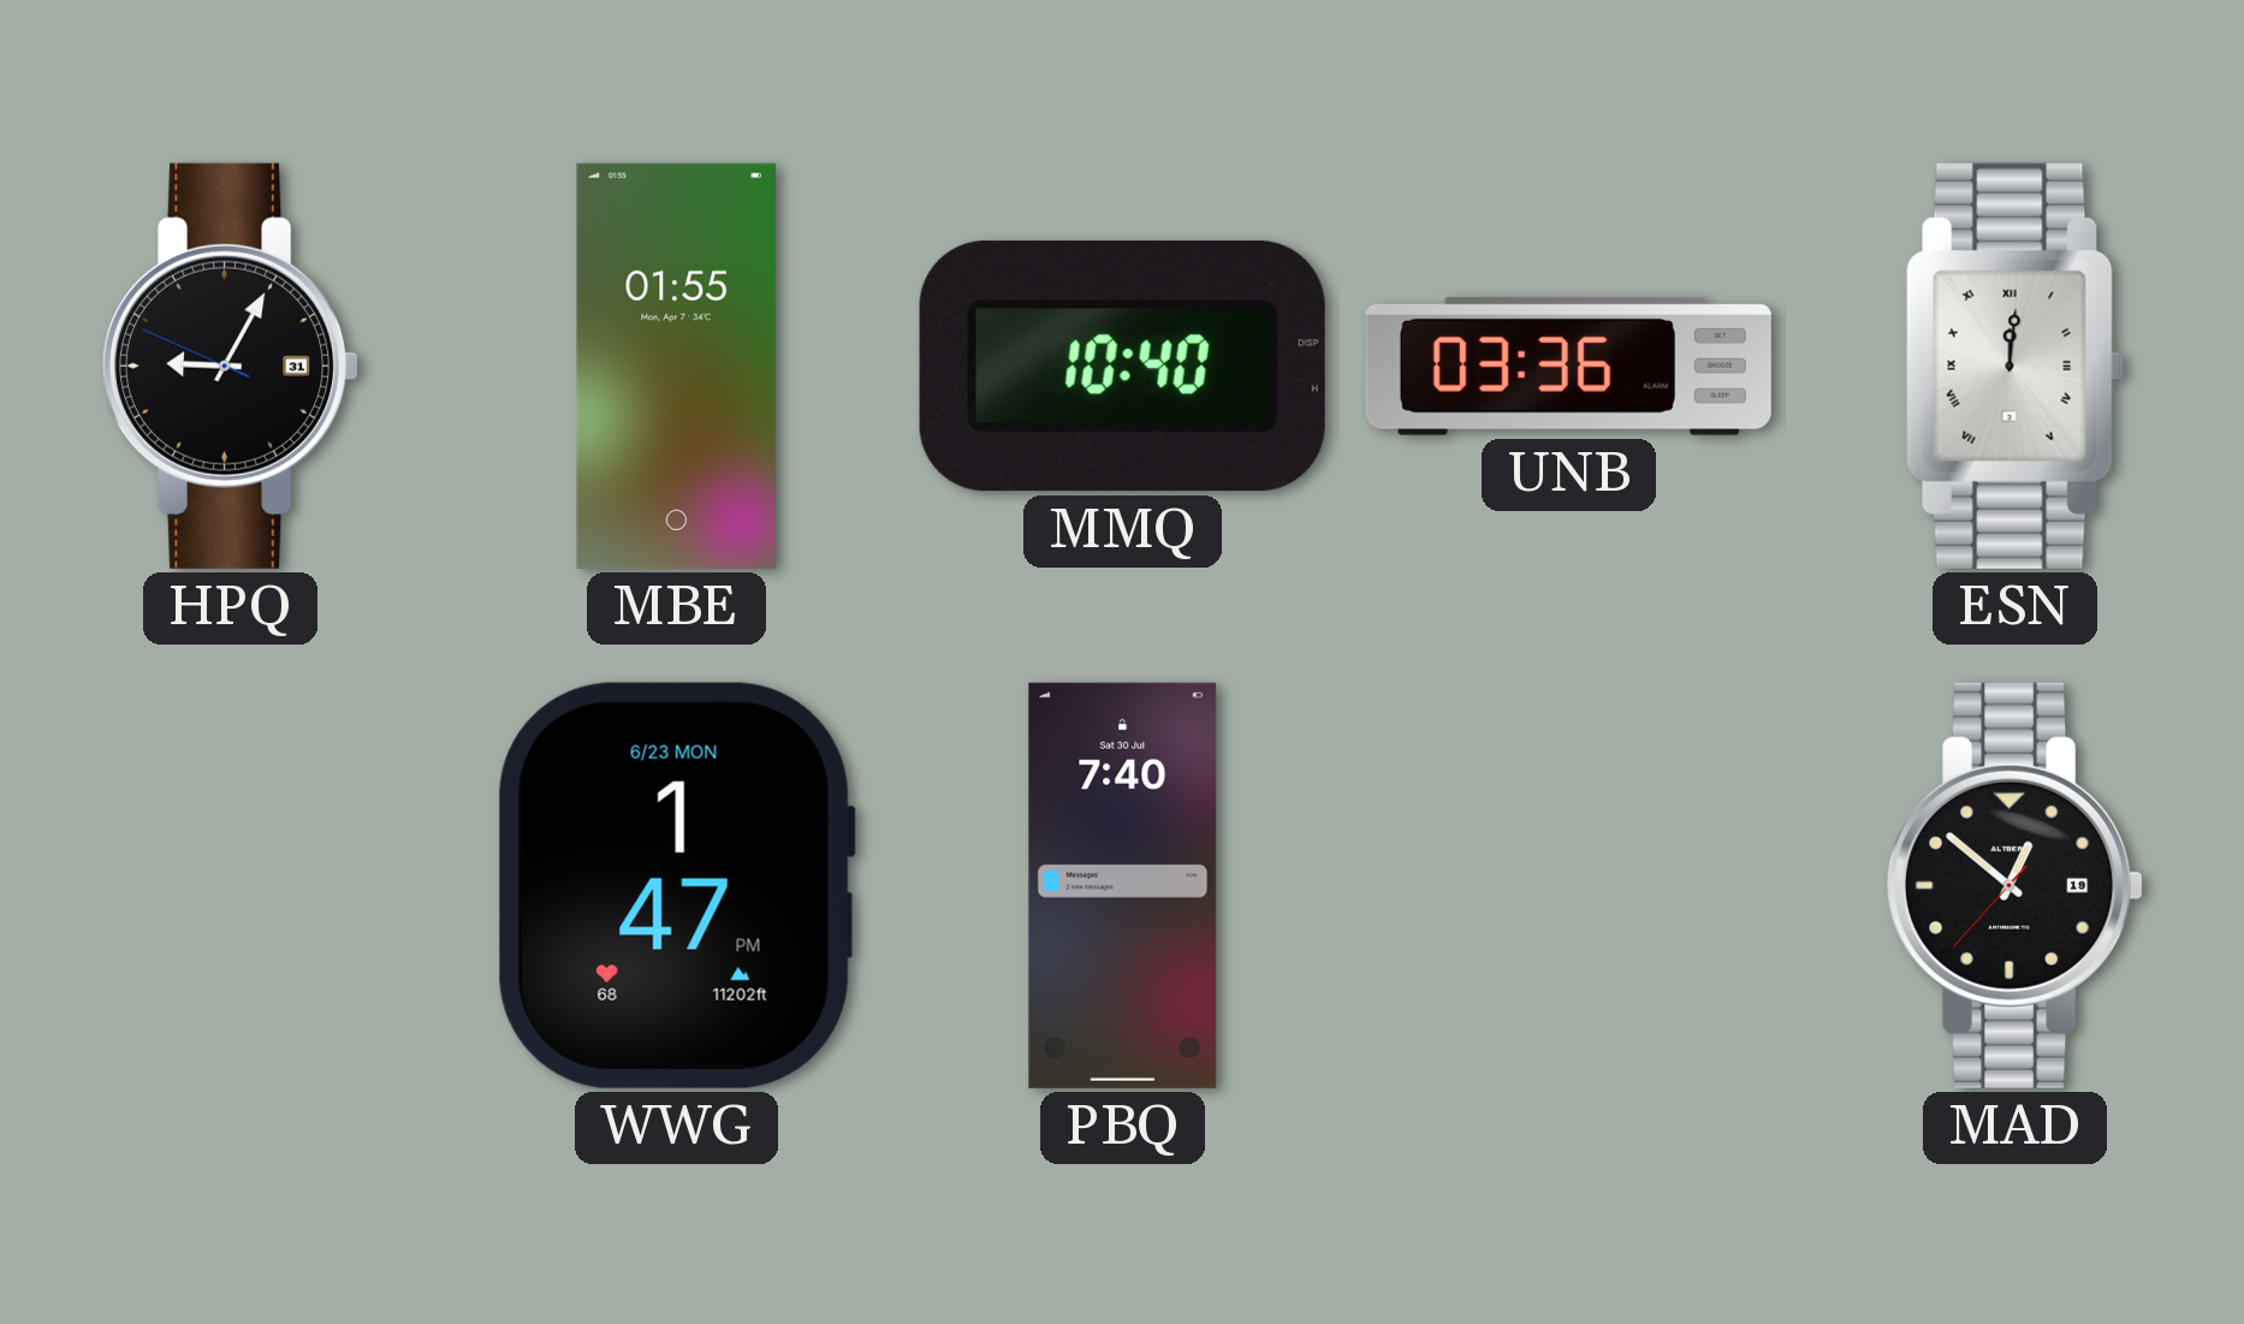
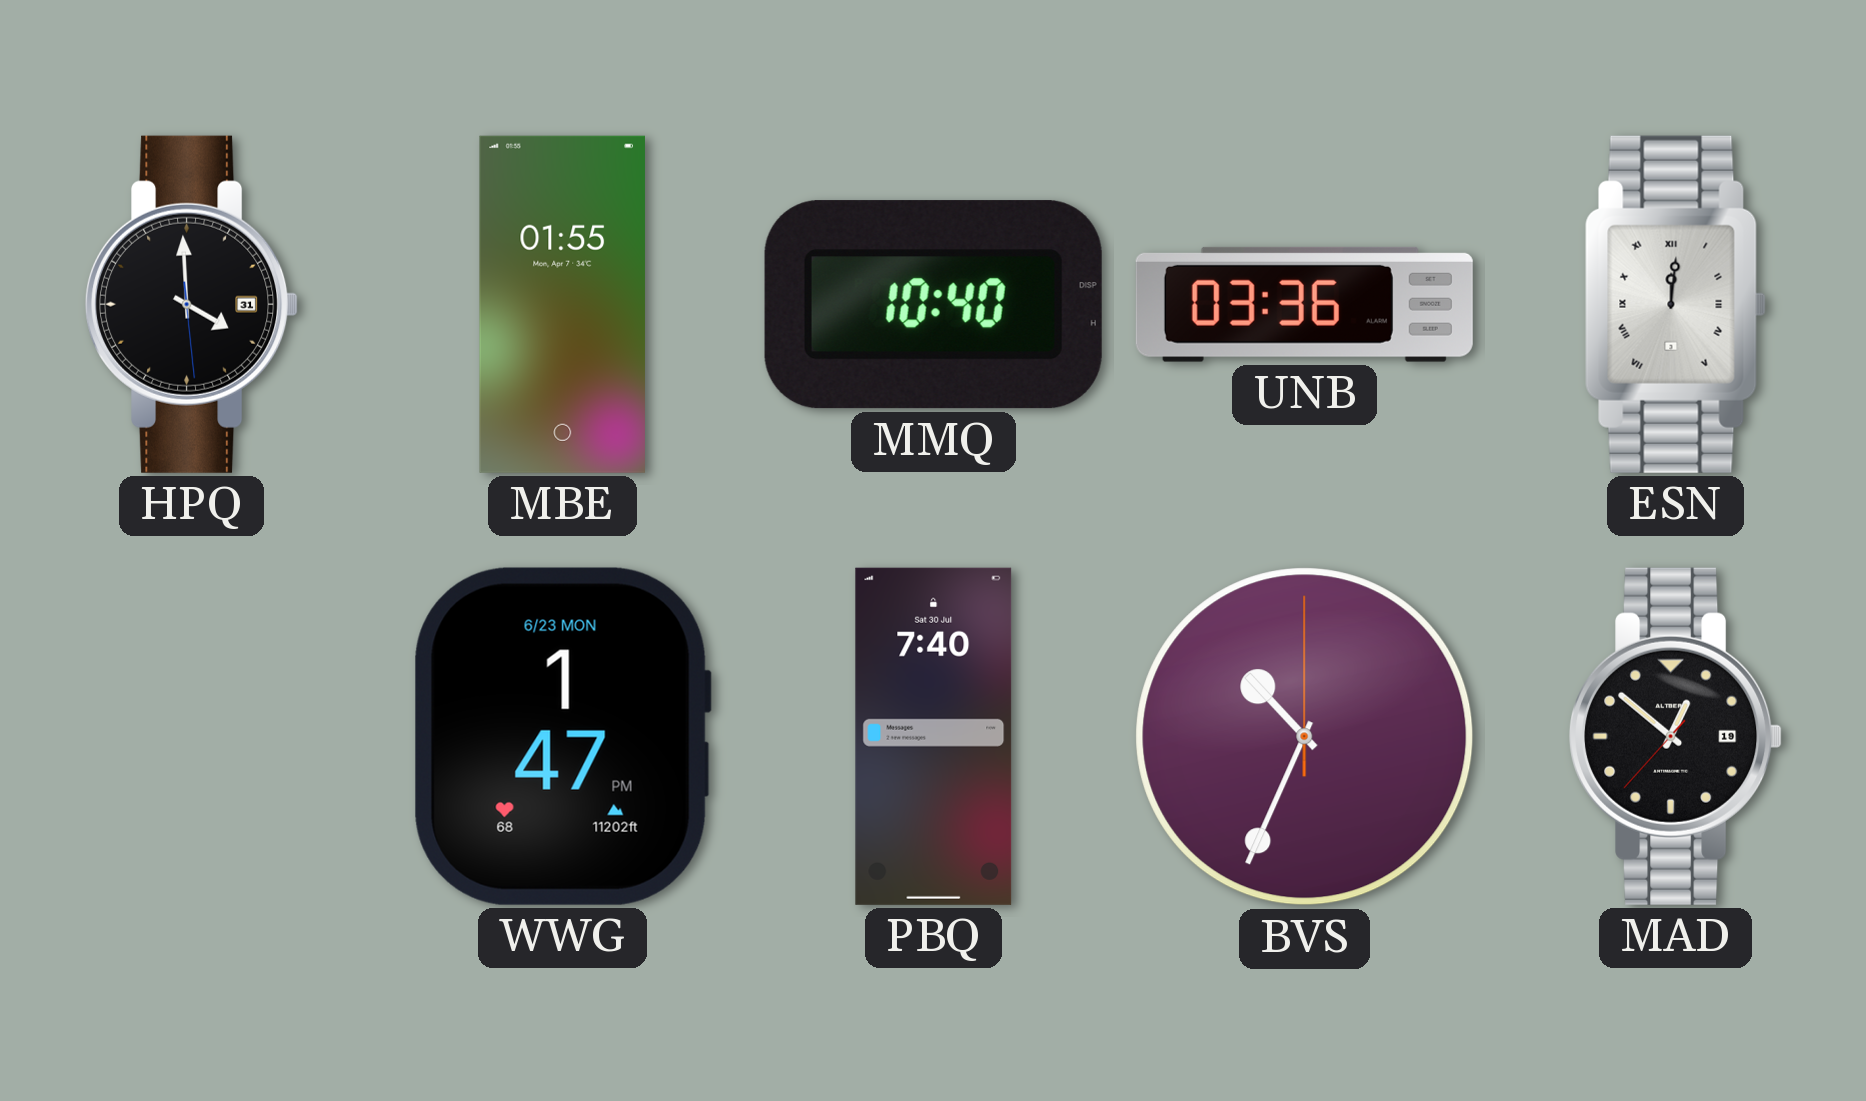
HPQ: 9:04 -> 3:59 (192, 304)
BVS: none -> 10:34 (1305, 737)
